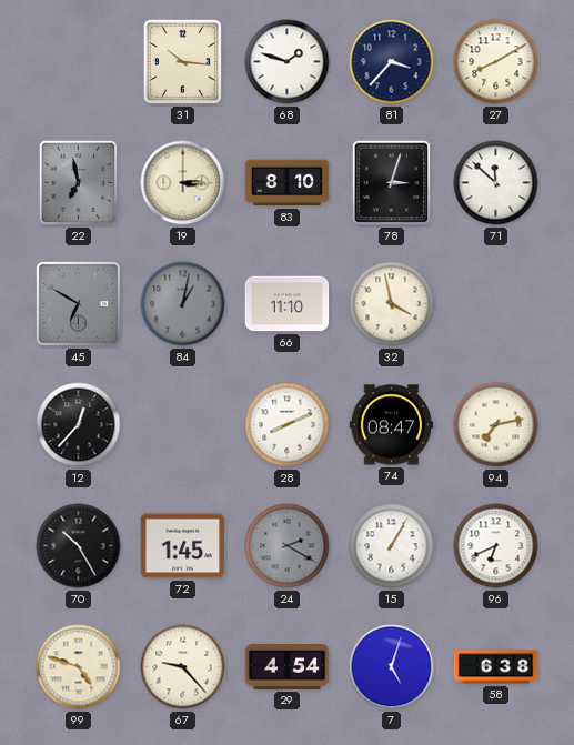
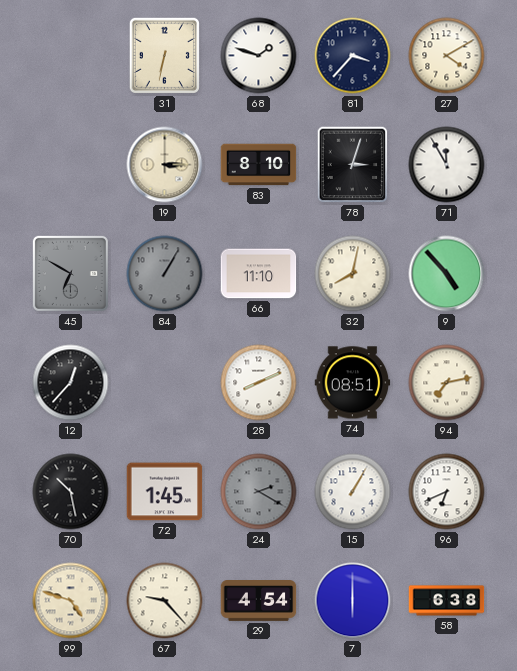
31: 10:16 -> 6:32 (164, 55)
27: 8:10 -> 4:10 (447, 56)
22: 6:58 -> none (79, 183)
71: 11:52 -> 11:55 (447, 165)
84: 1:02 -> 1:05 (165, 274)
32: 3:58 -> 8:02 (353, 274)
9: none -> 4:53 (447, 274)
74: 08:47 -> 08:51 (353, 383)
70: 10:25 -> 10:28 (71, 492)
7: 5:03 -> 6:00 (353, 601)
